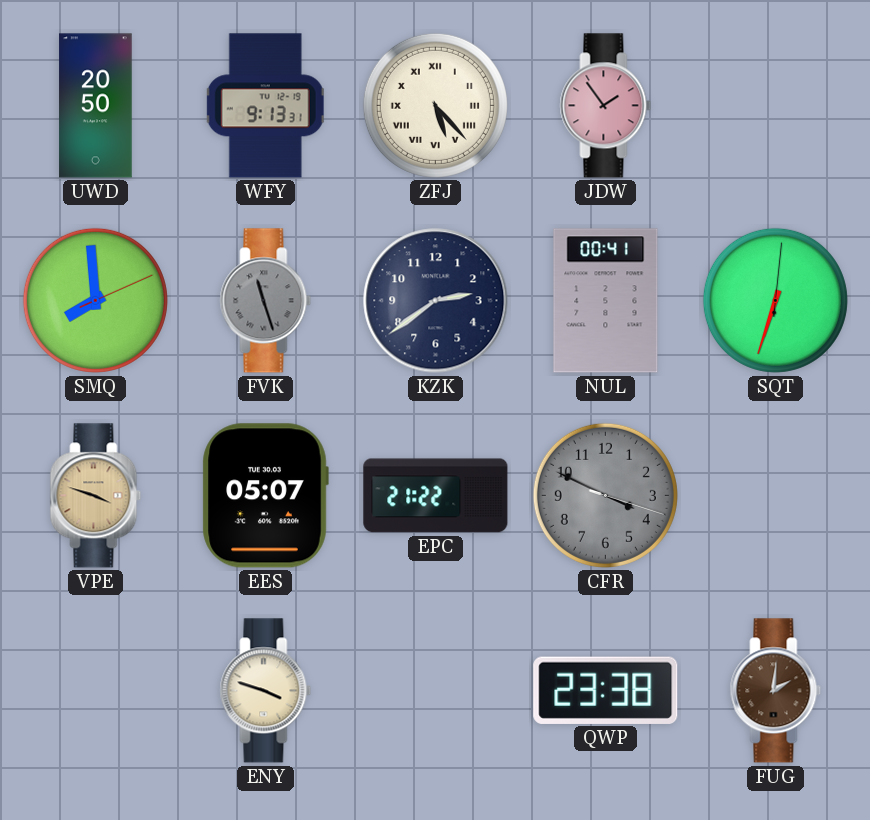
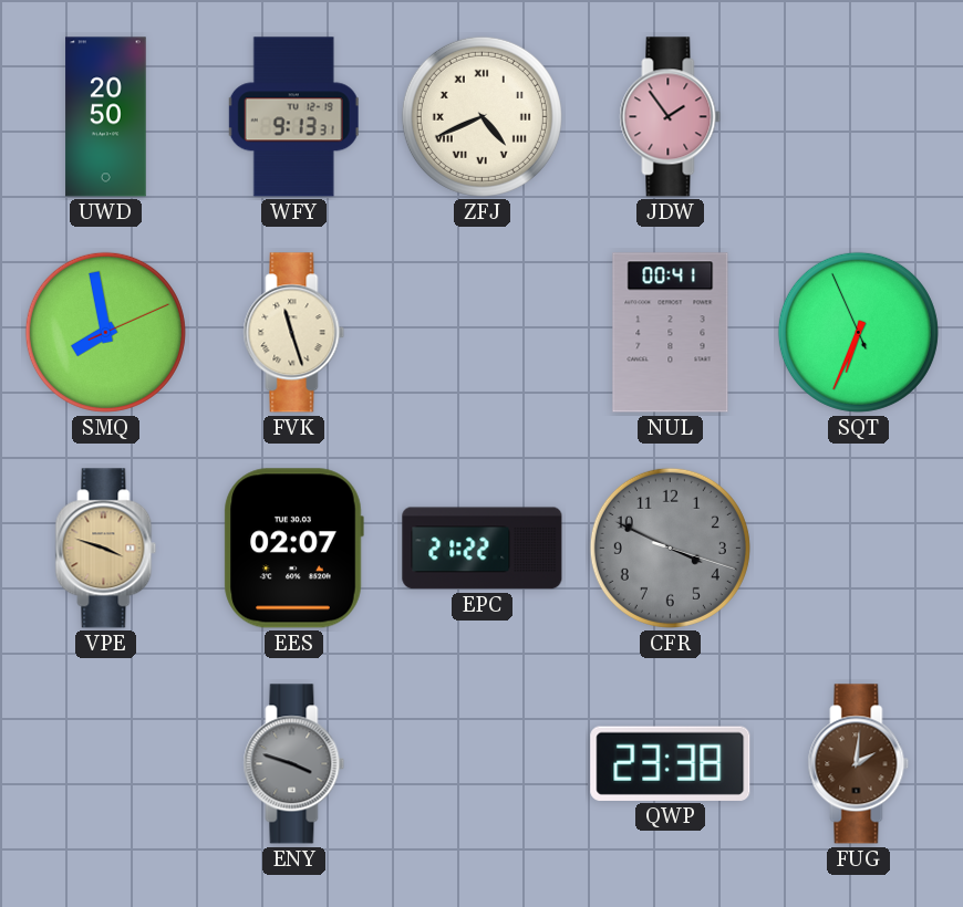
ZFJ: 5:23 -> 4:41 (482, 116)
SMQ: 7:59 -> 7:58 (105, 332)
FVK dial: grey -> cream (294, 333)
KZK: 2:39 -> none (436, 301)
SQT: 6:33:01 -> 6:33:56 (858, 332)
EES: 05:07 -> 02:07 (293, 549)
ENY dial: cream -> grey (294, 764)
